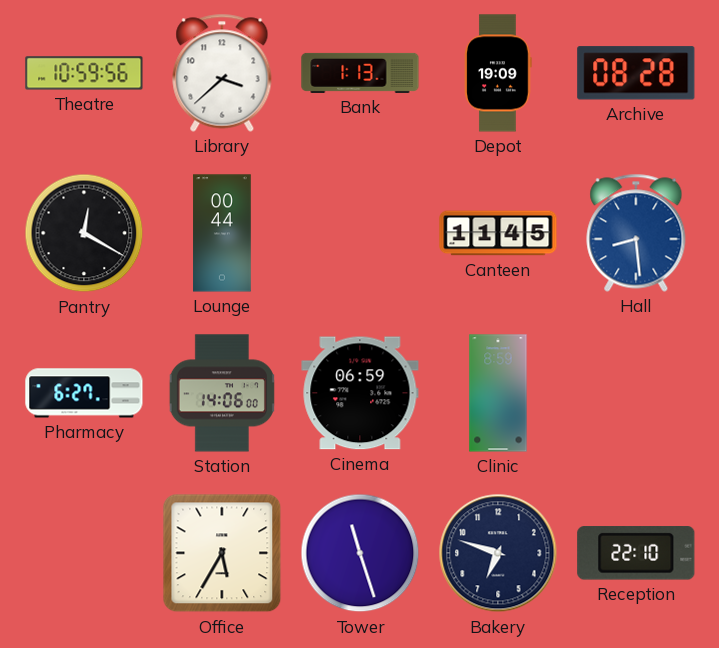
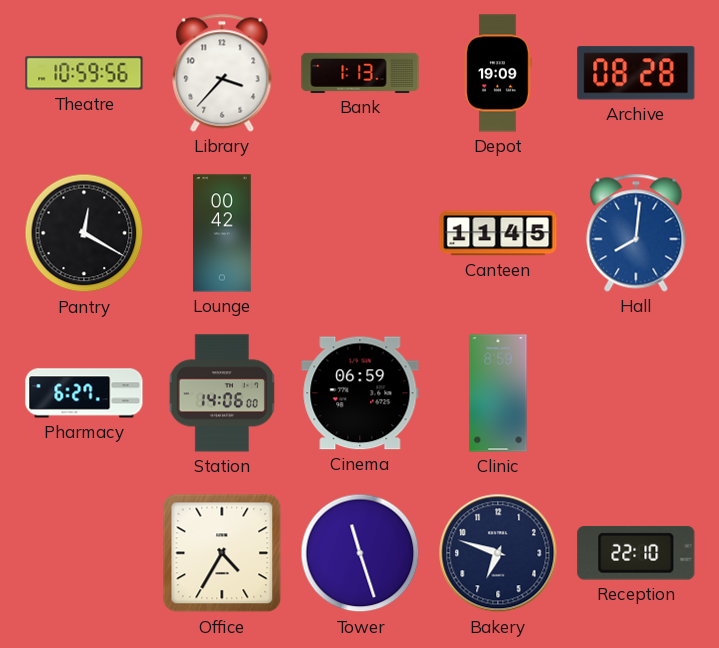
Library: 3:38 -> 3:37 (222, 73)
Lounge: 00:44 -> 00:42 (222, 233)
Hall: 8:29 -> 8:01 (636, 233)
Office: 5:35 -> 4:35 (222, 553)
